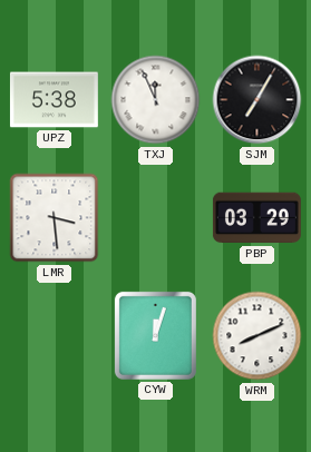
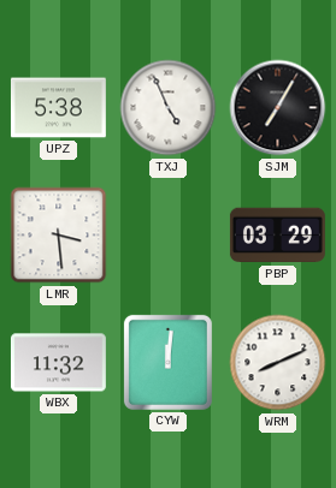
TXJ: 11:56 -> 4:56 (169, 108)
WBX: none -> 11:32 (58, 363)
CYW: 12:03 -> 12:01 (167, 362)
